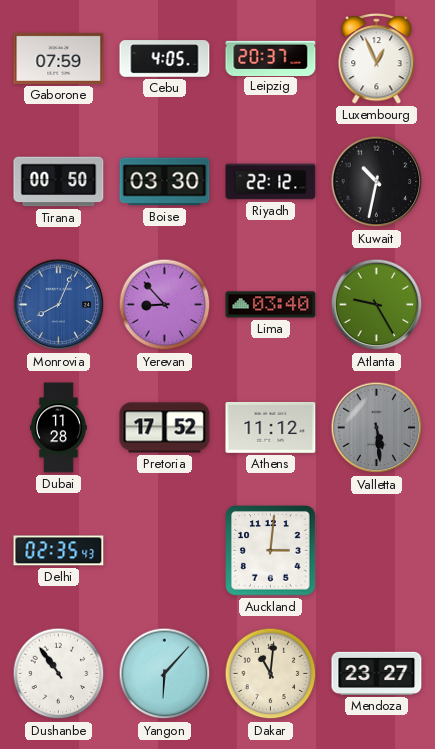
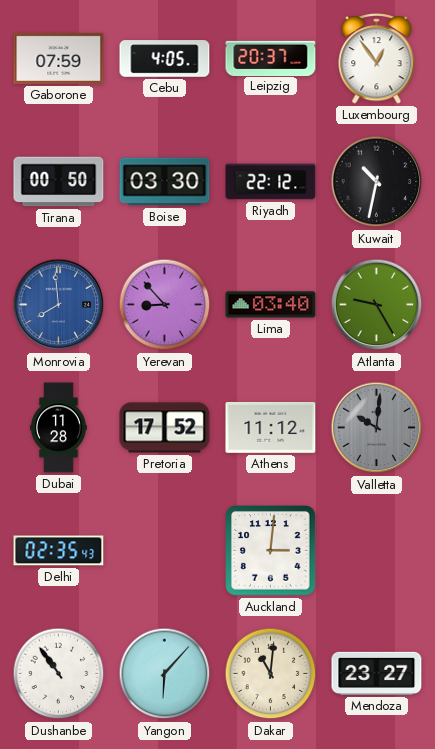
Luxembourg: 12:56 -> 12:54 (377, 59)
Monrovia: 8:04 -> 7:59 (59, 305)
Valletta: 5:29 -> 10:01 (377, 428)
